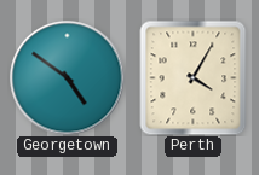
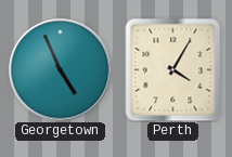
Georgetown: 4:51 -> 4:56 (60, 69)
